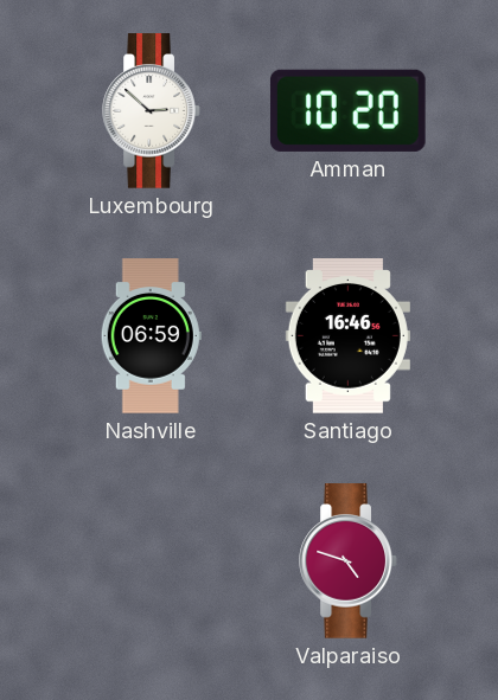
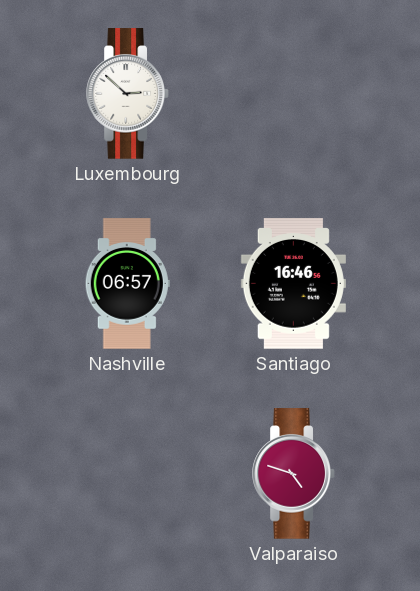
Amman: 10:20 -> none (347, 110)
Nashville: 06:59 -> 06:57 (127, 284)
